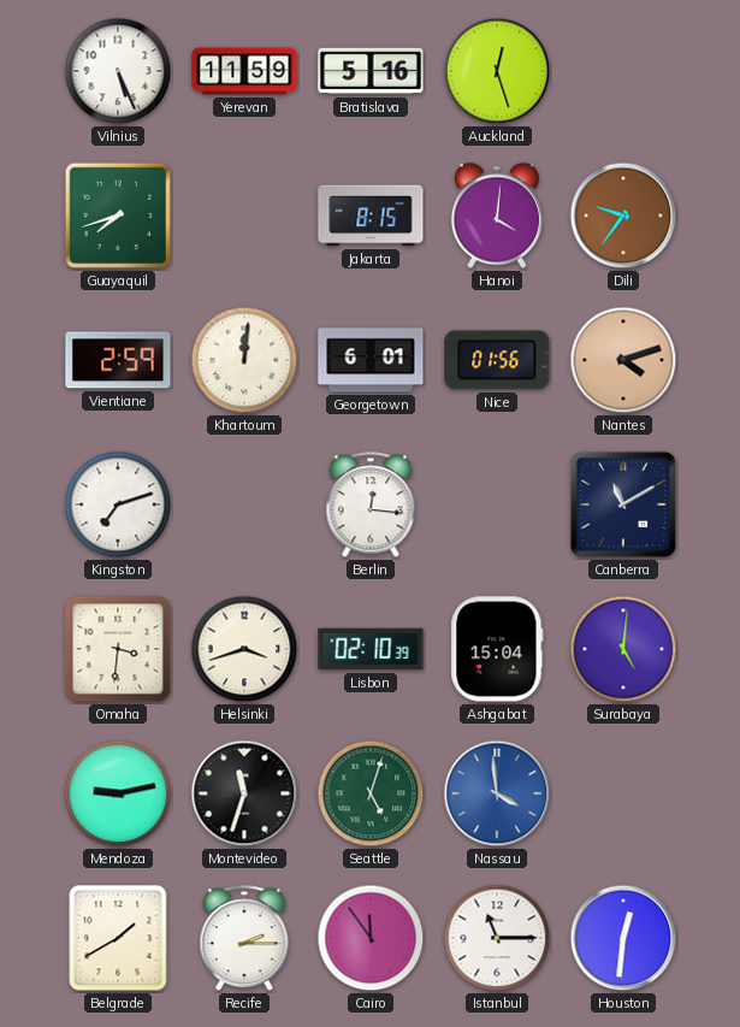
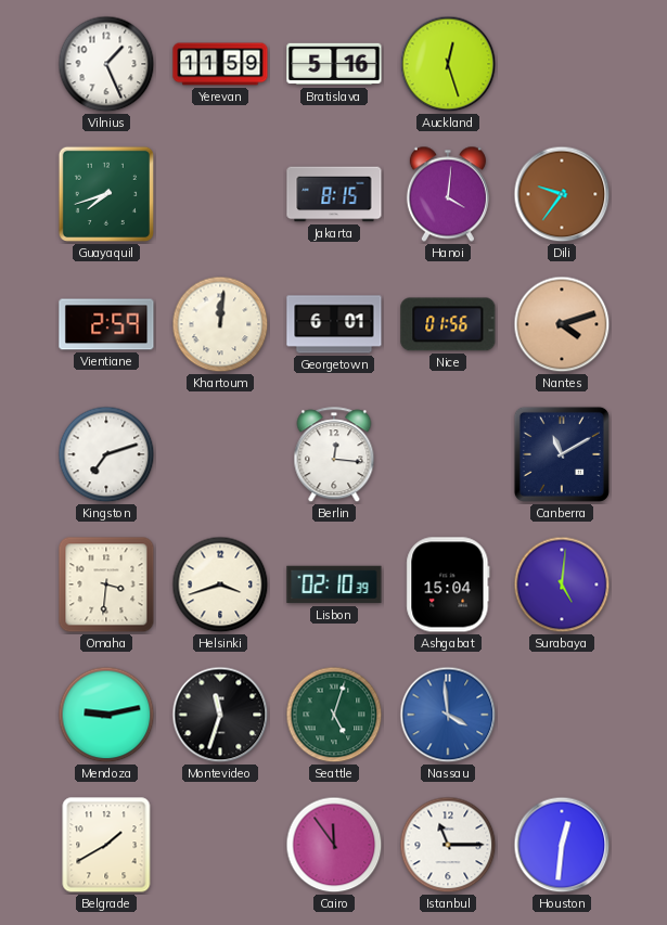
Vilnius: 5:26 -> 1:26 (106, 64)
Recife: 2:15 -> none (244, 939)
